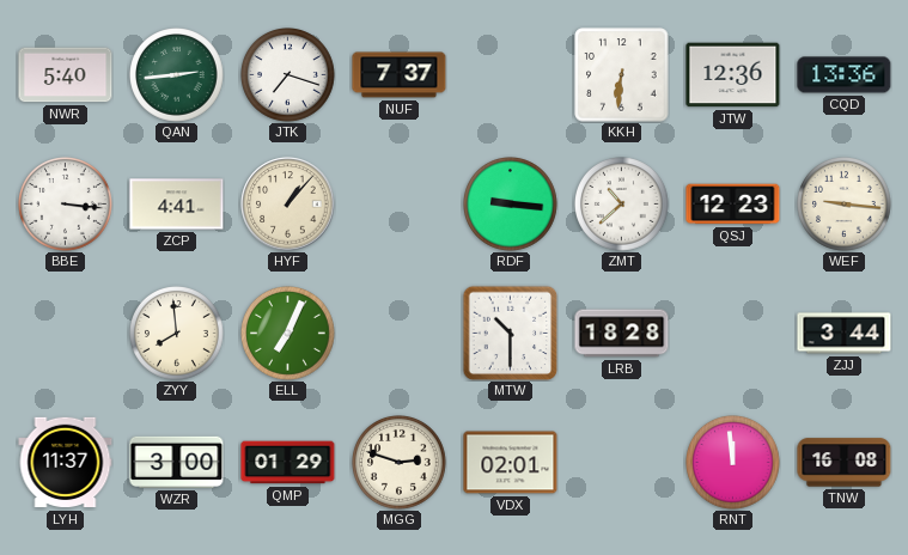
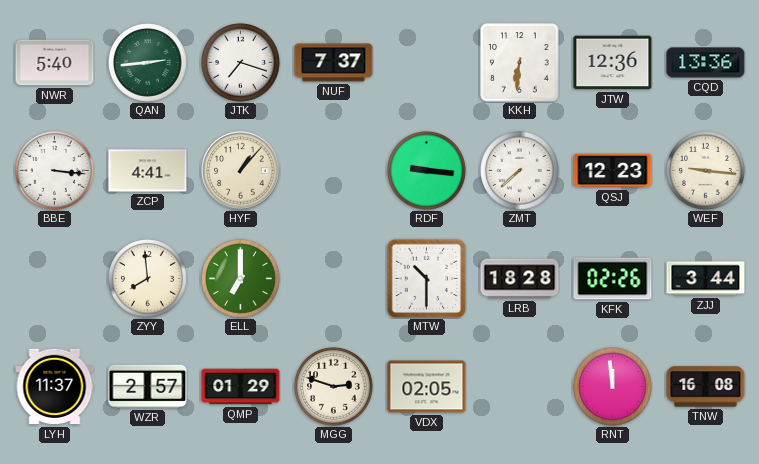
ZMT: 10:38 -> 7:38 (520, 171)
ELL: 7:04 -> 7:00 (241, 279)
KFK: none -> 02:26 (613, 279)
WZR: 3:00 -> 2:57 (148, 386)
VDX: 02:01 -> 02:05 (427, 387)
